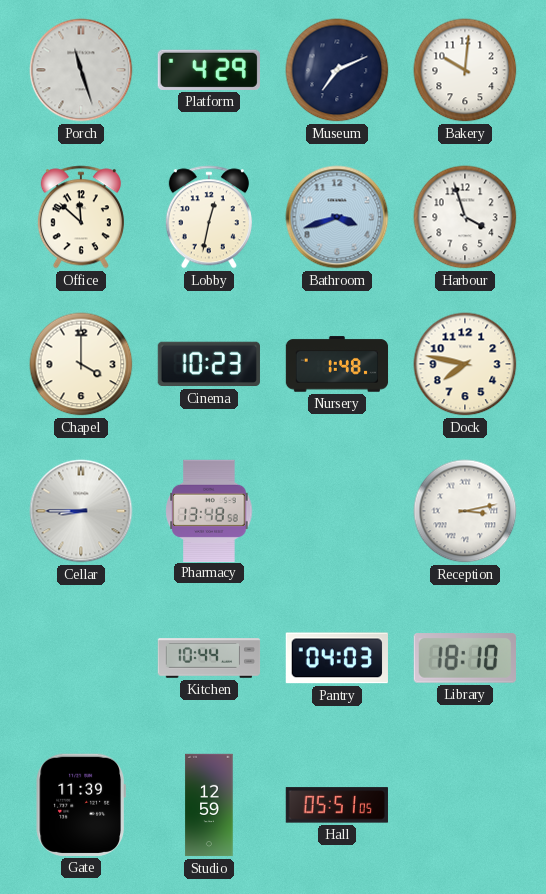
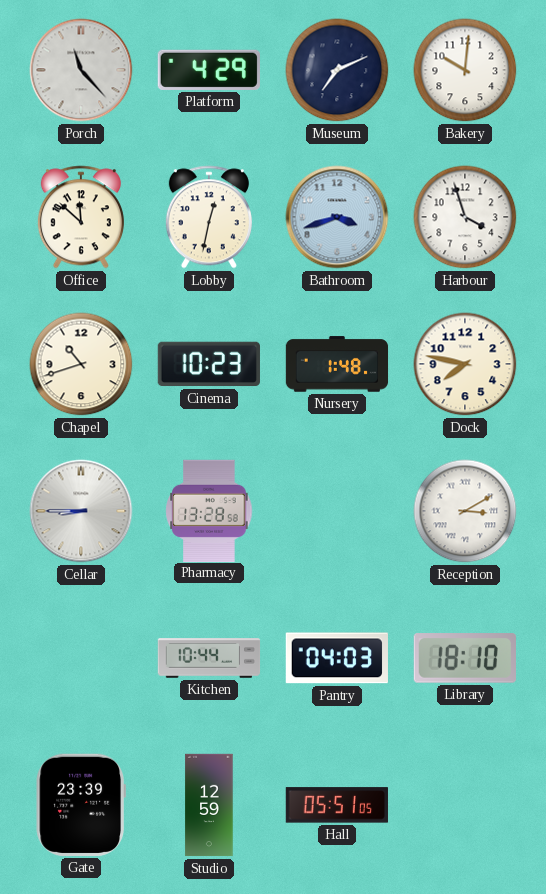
Porch: 11:27 -> 11:23 (81, 70)
Chapel: 4:00 -> 10:42 (81, 364)
Pharmacy: 13:48 -> 13:28 (209, 510)
Reception: 3:13 -> 3:10 (465, 511)
Gate: 11:39 -> 23:39 (80, 805)
